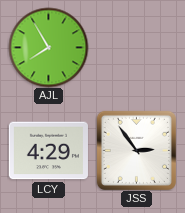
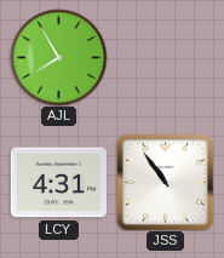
LCY: 4:29 -> 4:31 (58, 183)
JSS: 2:54 -> 10:54 (165, 182)
